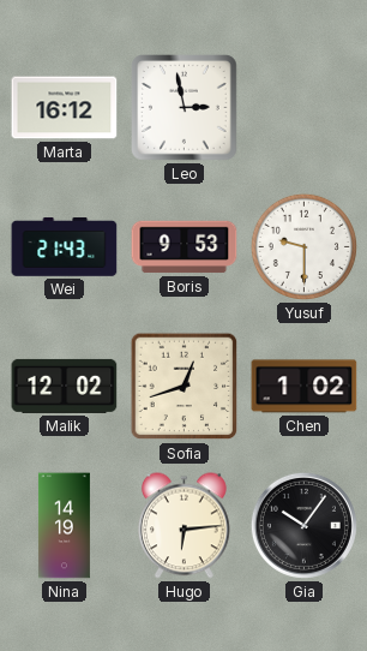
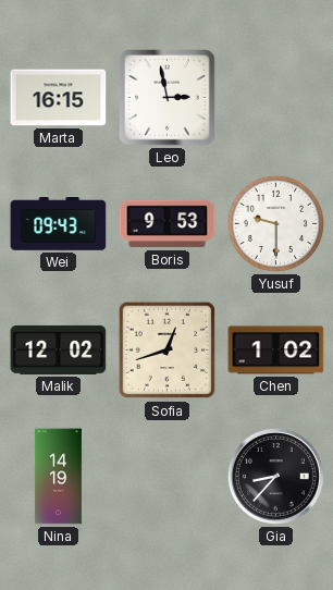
Marta: 16:12 -> 16:15 (59, 98)
Wei: 21:43 -> 09:43 (59, 224)
Hugo: 6:14 -> none (183, 526)
Gia: 10:06 -> 8:37 (275, 476)
